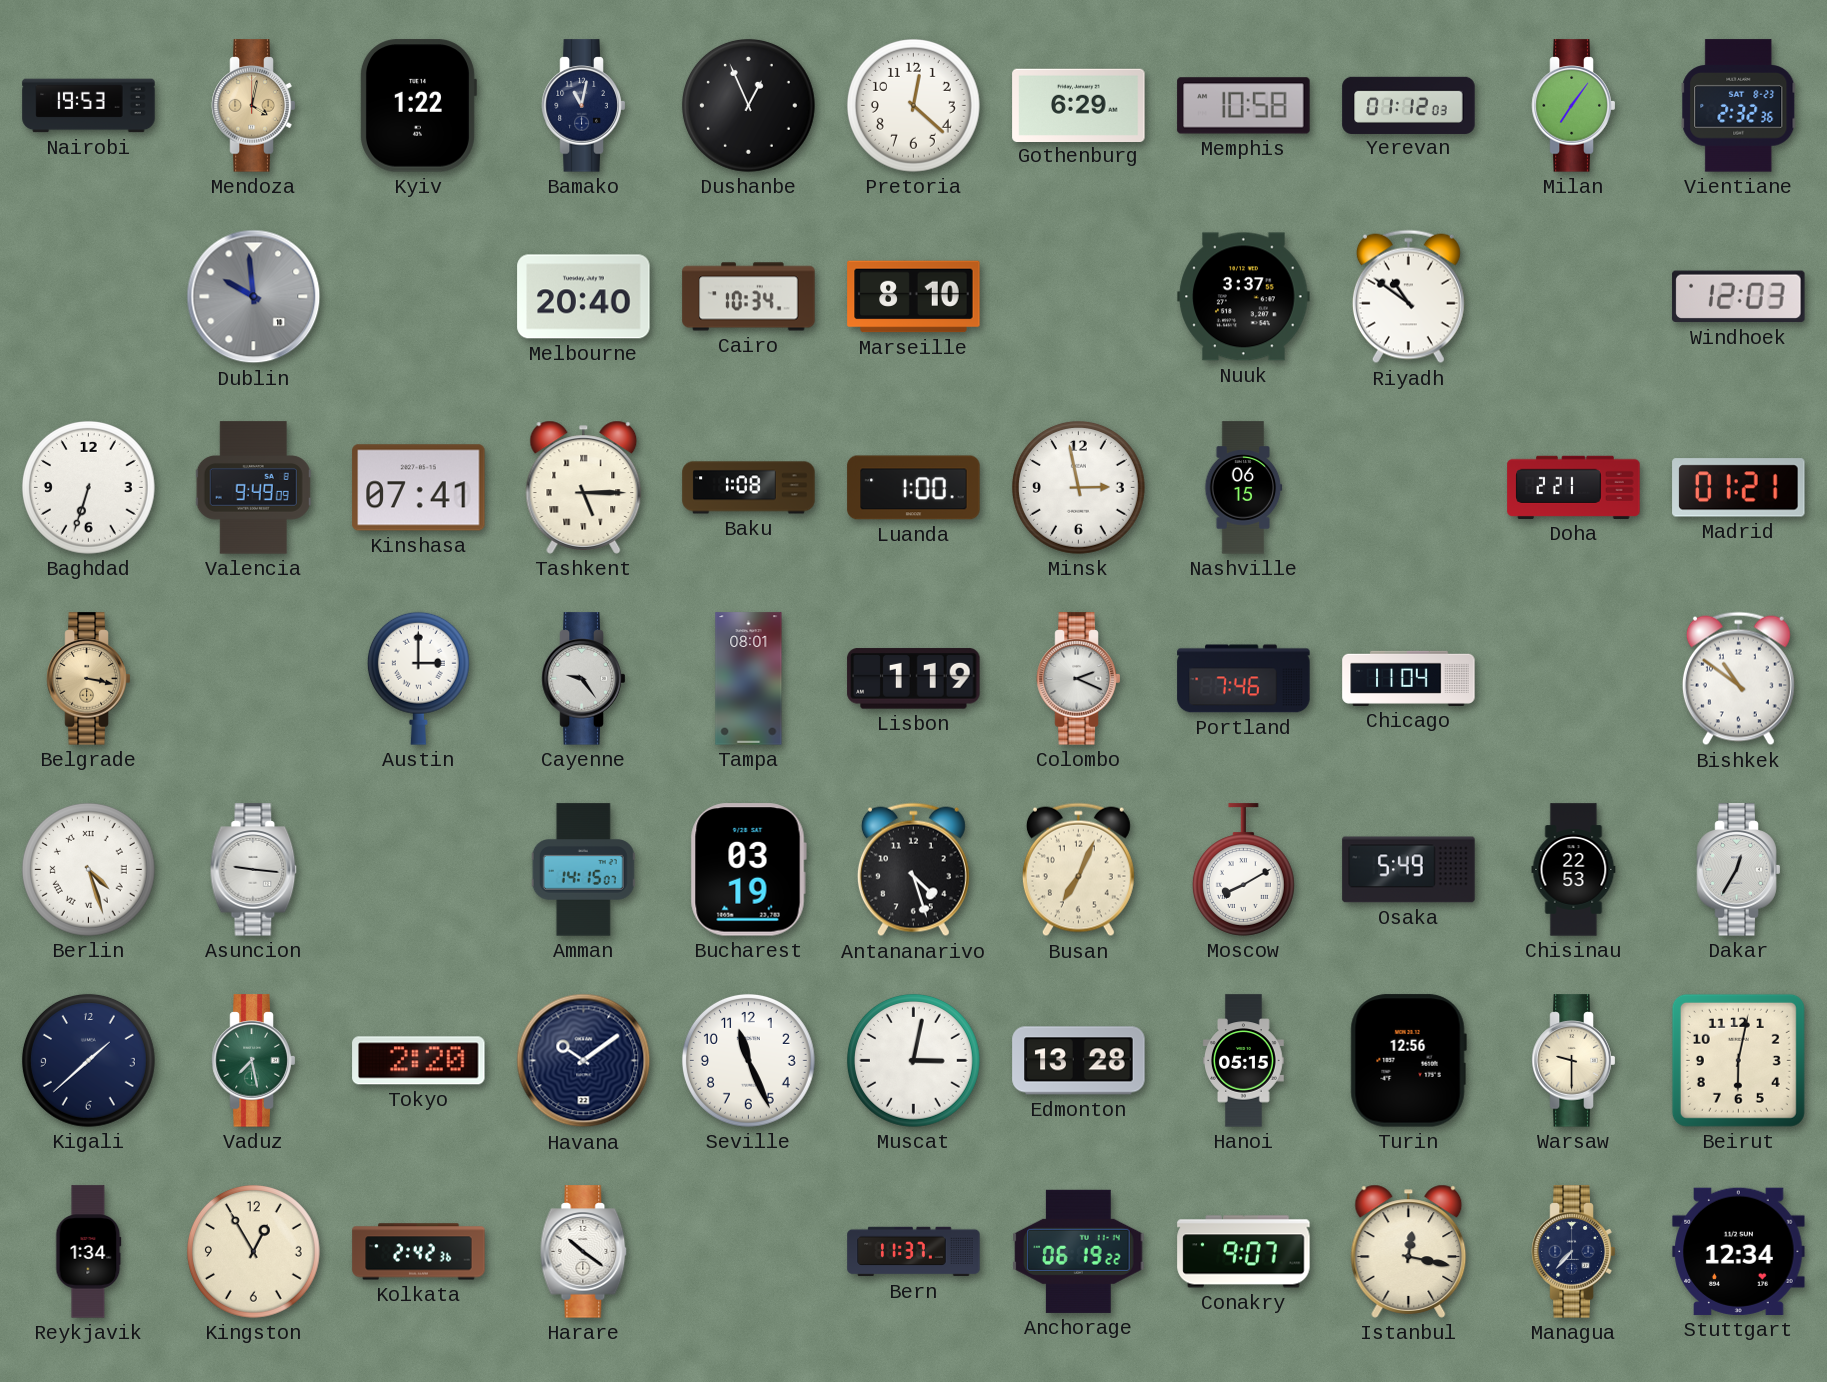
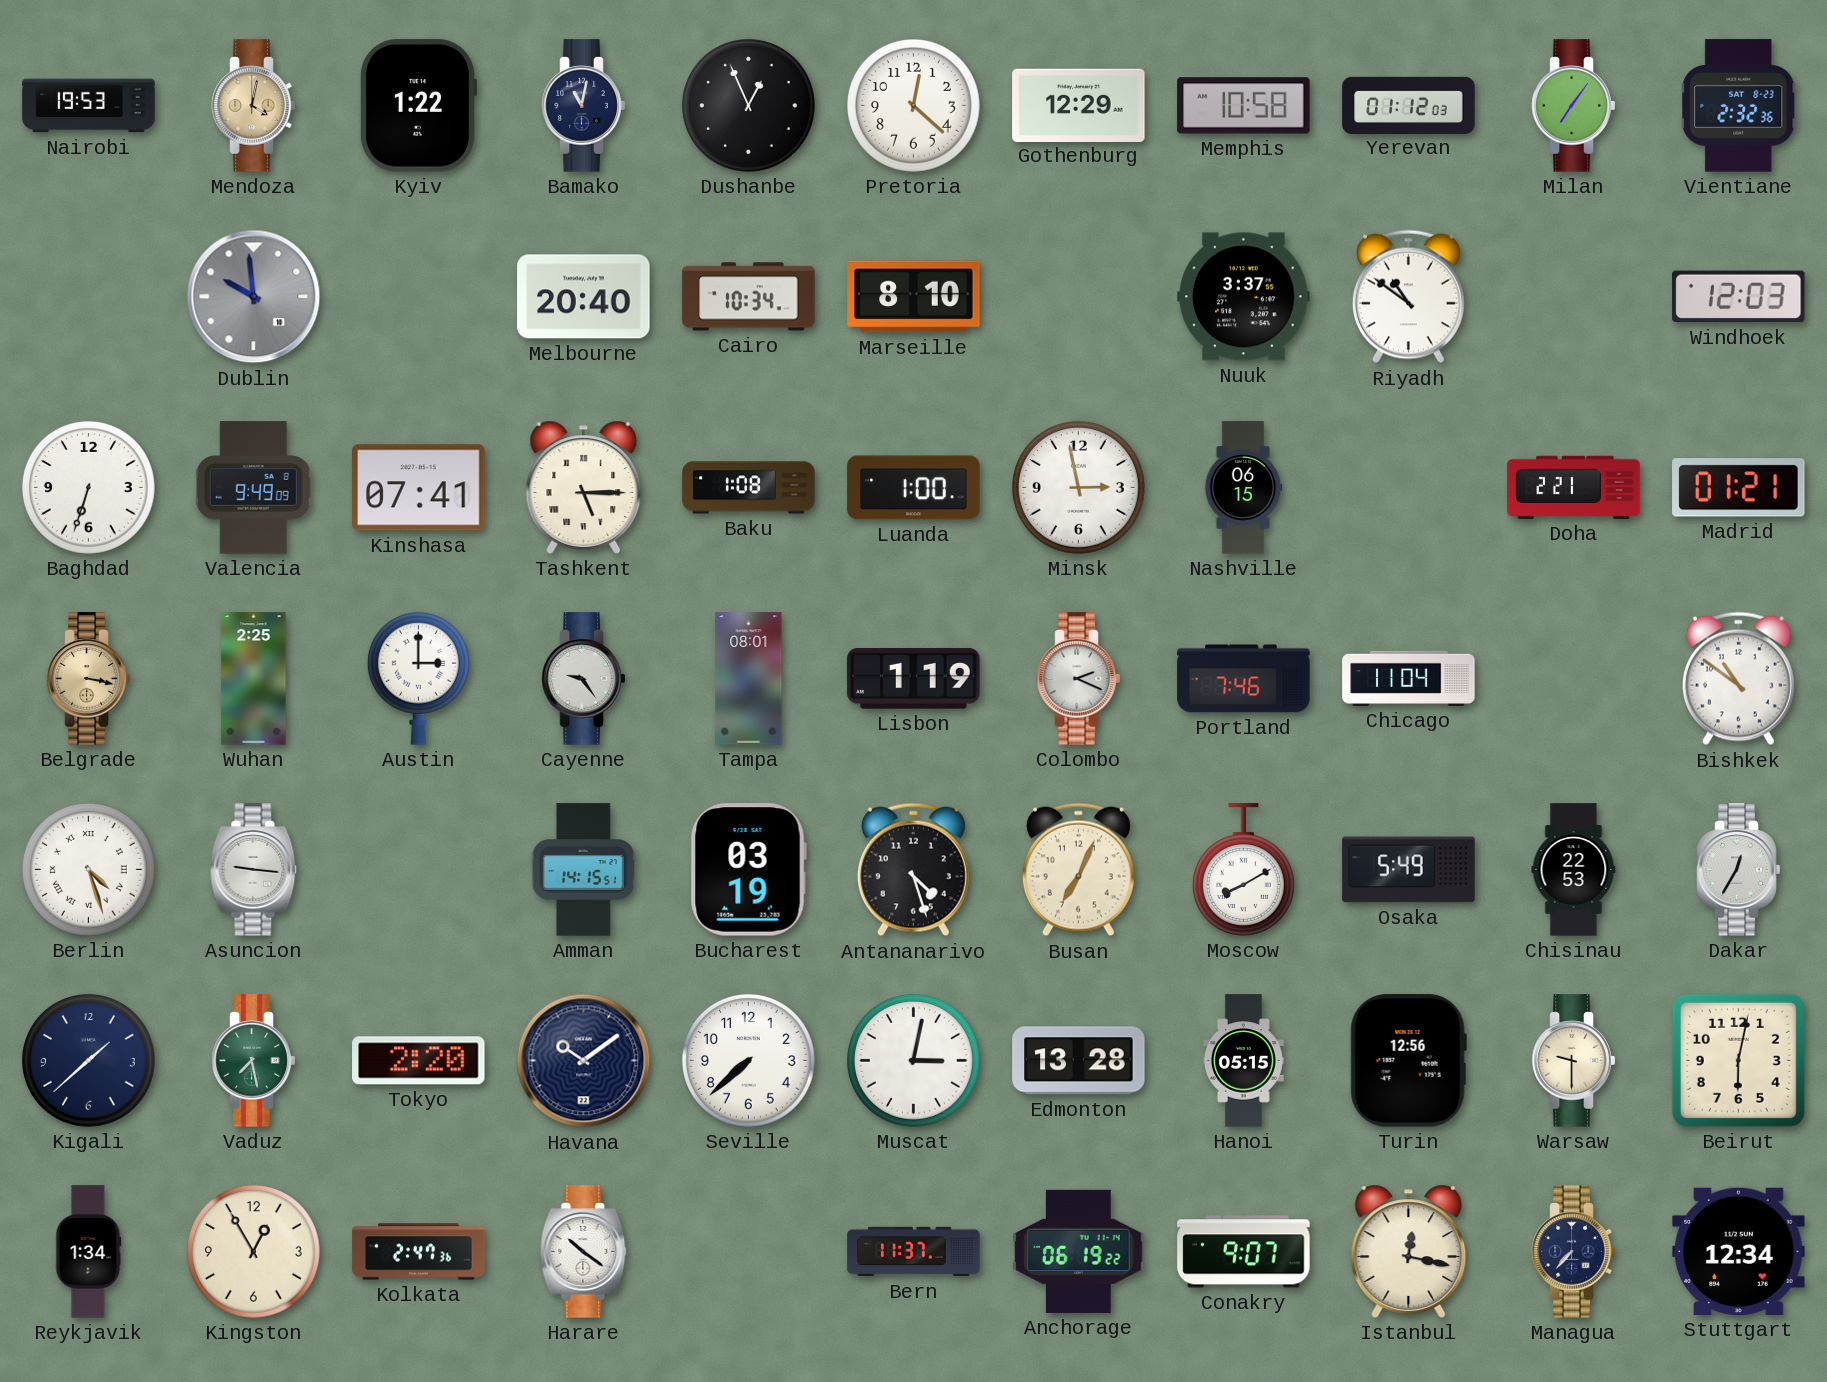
Gothenburg: 6:29 -> 12:29 (1079, 105)
Wuhan: none -> 2:25 (254, 679)
Amman: 14:15:07 -> 14:15:51 (583, 870)
Seville: 11:26 -> 7:38 (748, 1060)
Kolkata: 2:42 -> 2:47 (419, 1252)
